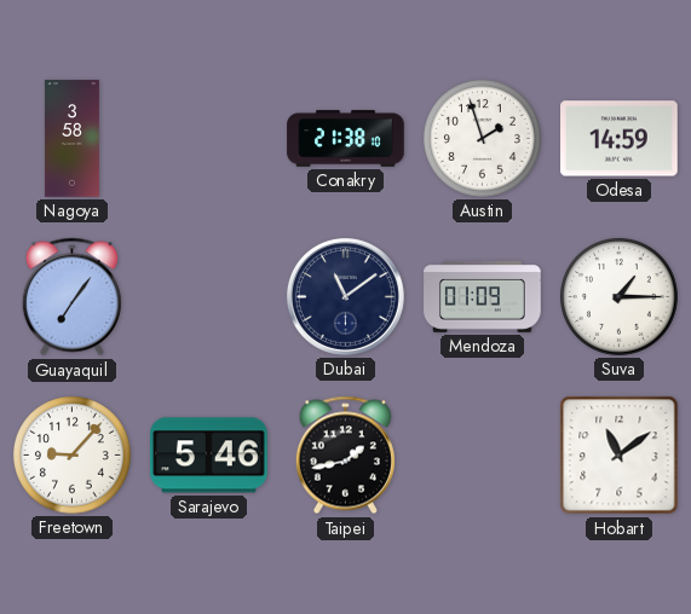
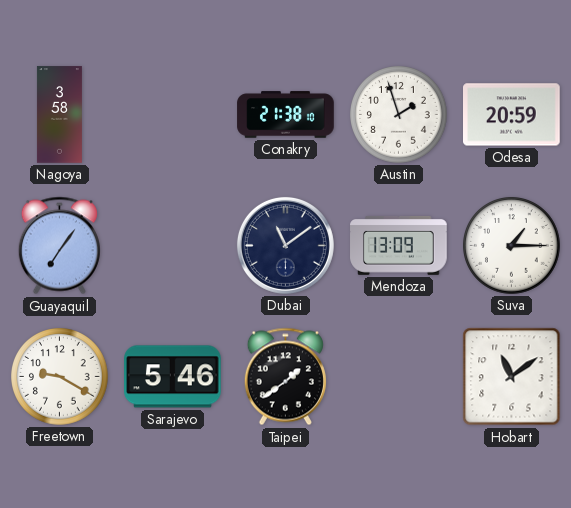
Odesa: 14:59 -> 20:59 (512, 115)
Mendoza: 01:09 -> 13:09 (399, 245)
Freetown: 9:07 -> 9:20 (60, 377)
Taipei: 1:43 -> 1:39 (285, 377)
